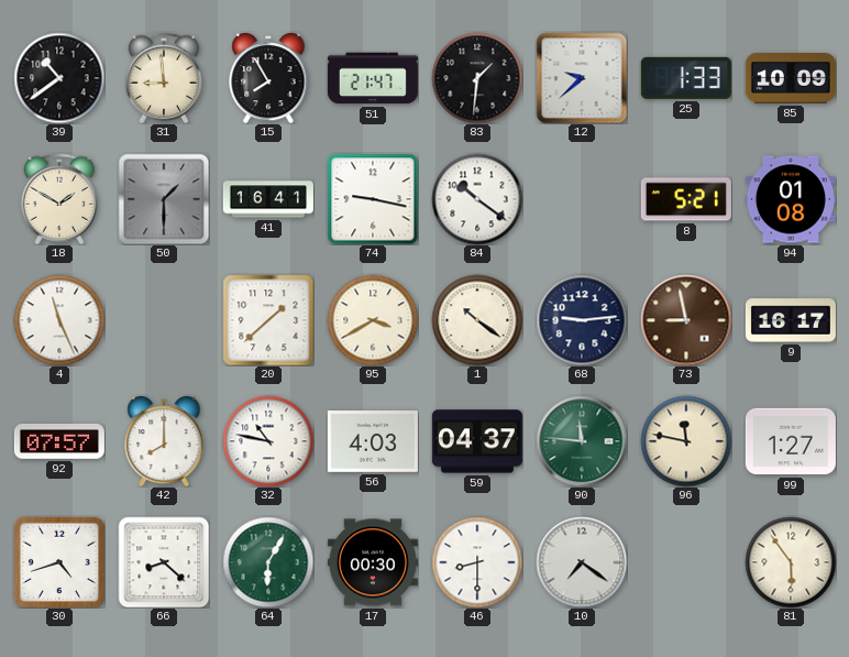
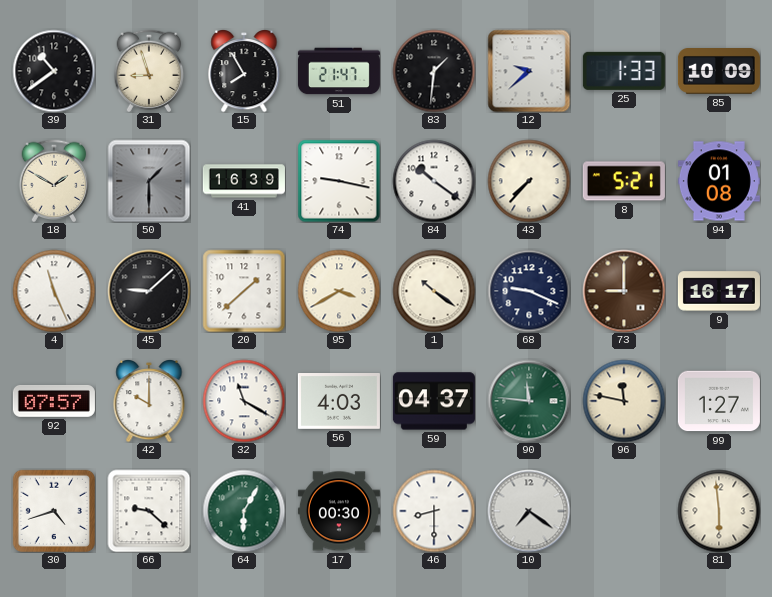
31: 8:59 -> 8:57 (149, 71)
41: 16:41 -> 16:39 (244, 181)
43: none -> 7:37 (529, 181)
45: none -> 9:08 (149, 291)
68: 9:14 -> 9:19 (529, 291)
73: 8:58 -> 9:00 (624, 291)
42: 8:00 -> 10:00 (149, 401)
32: 10:47 -> 11:20 (244, 401)
66: 8:22 -> 9:22 (149, 511)
81: 5:54 -> 5:59 (719, 511)
